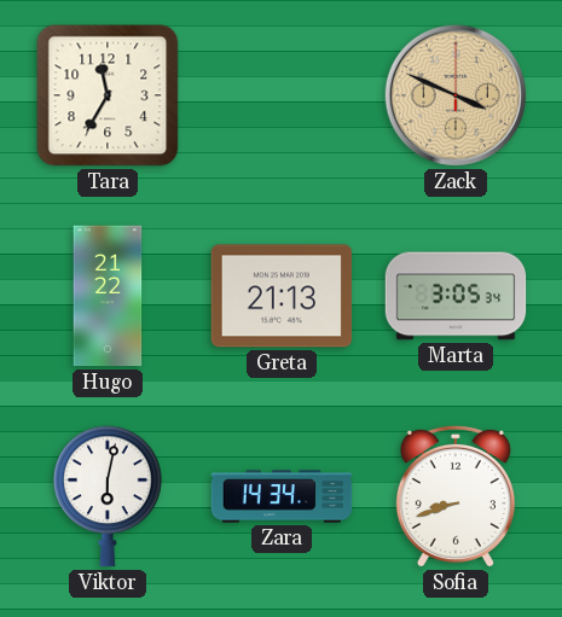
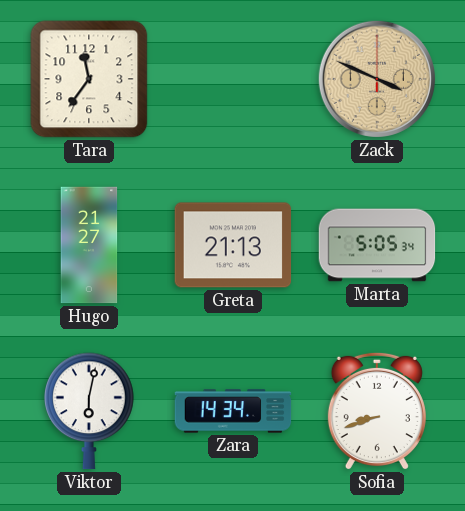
Tara: 11:35 -> 11:36 (89, 79)
Hugo: 21:22 -> 21:27 (89, 245)
Marta: 3:05 -> 5:05 (377, 245)
